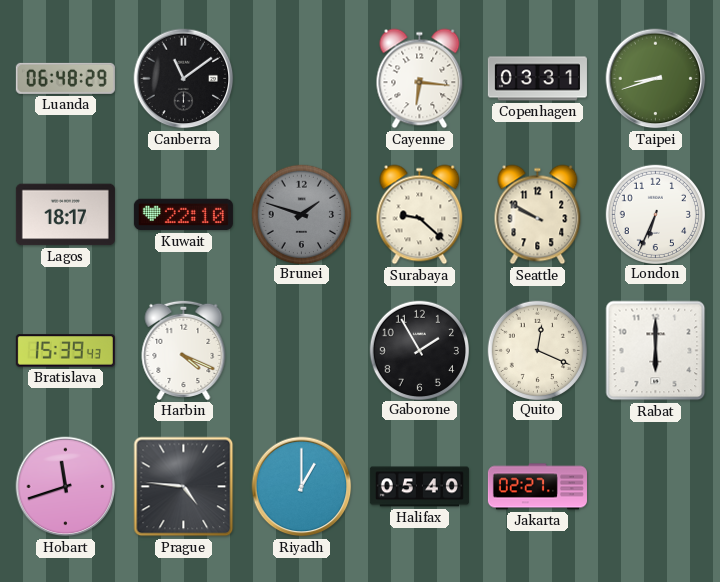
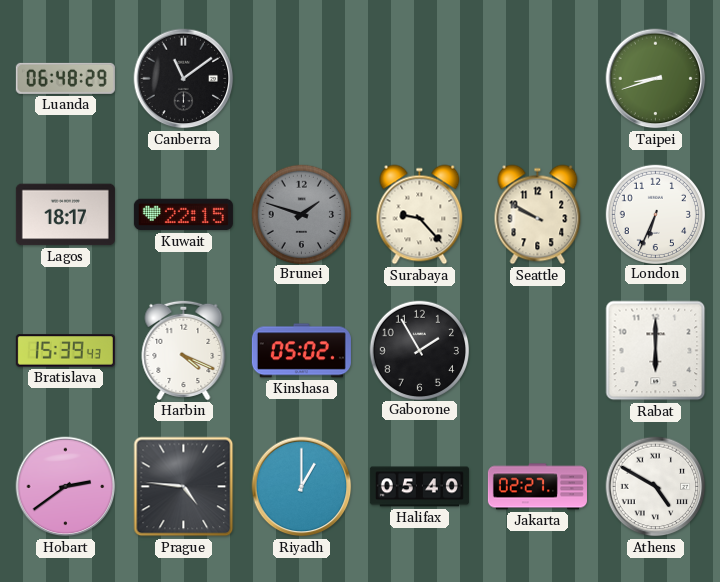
Cayenne: 6:16 -> none (420, 79)
Copenhagen: 03:31 -> none (537, 79)
Kuwait: 22:10 -> 22:15 (183, 215)
Surabaya: 9:22 -> 9:23 (420, 215)
Kinshasa: none -> 05:02 (301, 351)
Quito: 12:19 -> none (537, 350)
Hobart: 11:42 -> 2:39 (66, 487)
Athens: none -> 4:50 (656, 487)
